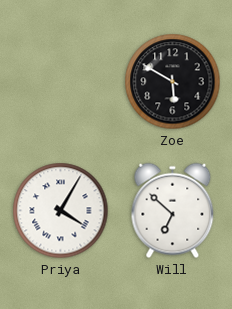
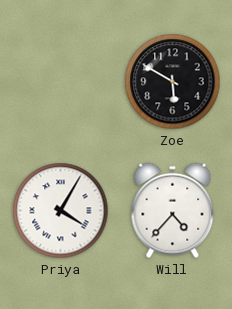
Will: 6:52 -> 4:37 (173, 211)
